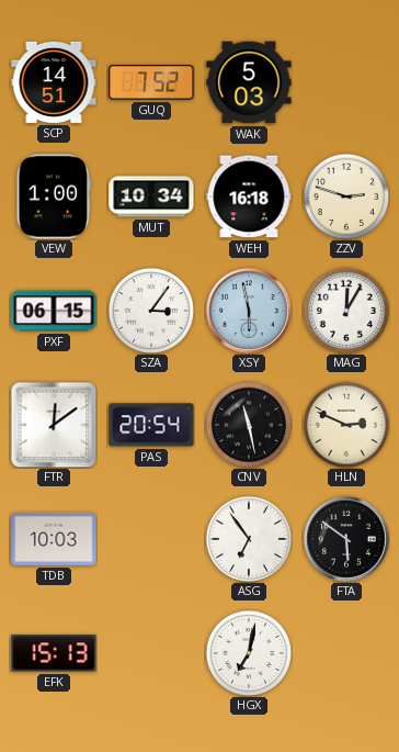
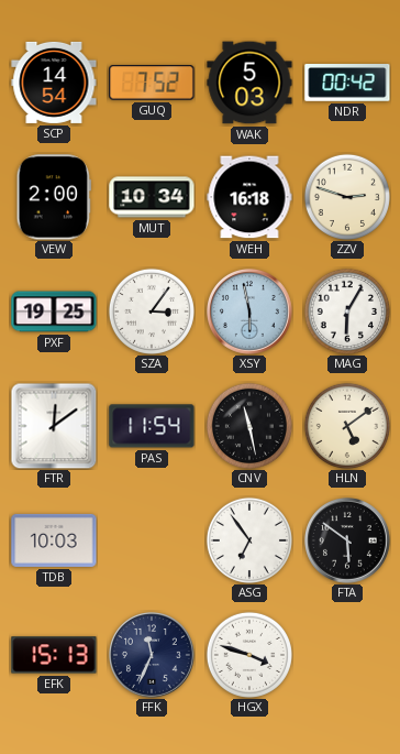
SCP: 14:51 -> 14:54 (54, 83)
NDR: none -> 00:42 (347, 84)
VEW: 1:00 -> 2:00 (54, 197)
PXF: 06:15 -> 19:25 (54, 312)
MAG: 12:05 -> 6:05 (347, 312)
PAS: 20:54 -> 11:54 (152, 426)
HLN: 2:49 -> 5:09 (347, 426)
FFK: none -> 11:34 (153, 656)
HGX: 7:02 -> 3:48 (249, 655)
